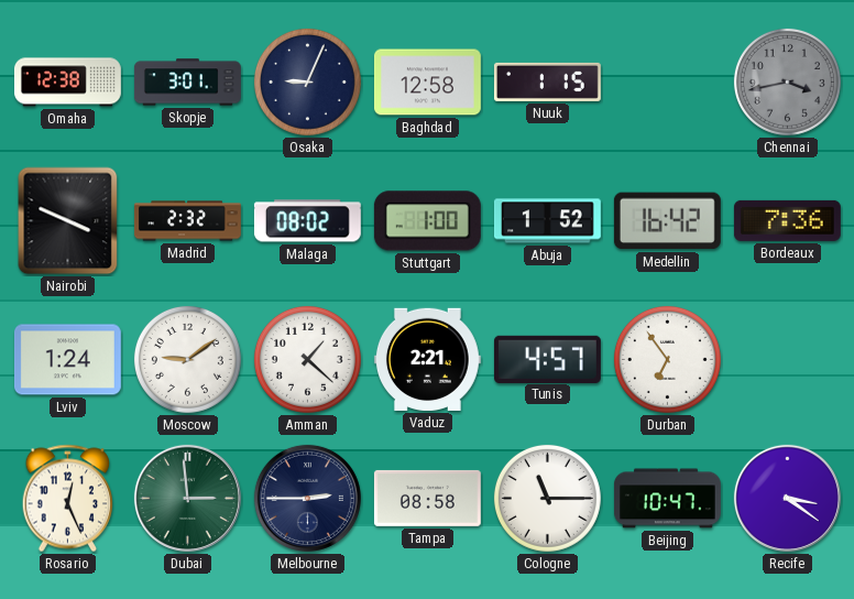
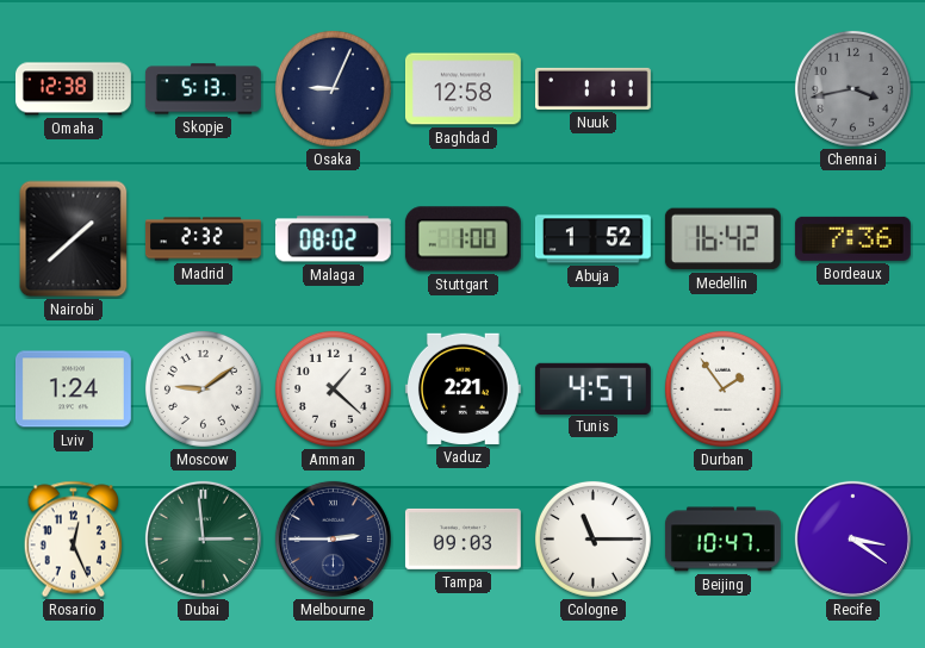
Skopje: 3:01 -> 5:13 (204, 89)
Nuuk: 1:15 -> 1:11 (592, 88)
Nairobi: 3:49 -> 1:38 (74, 239)
Durban: 6:54 -> 1:54 (722, 388)
Tampa: 08:58 -> 09:03 (462, 538)
